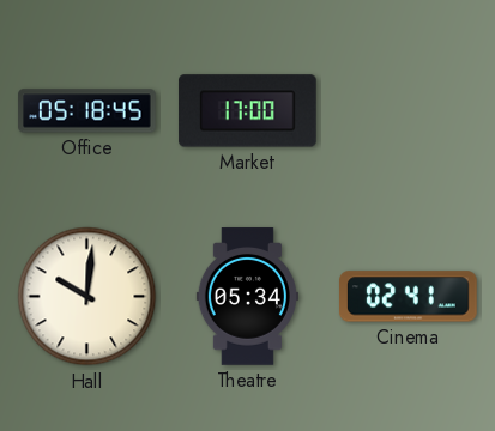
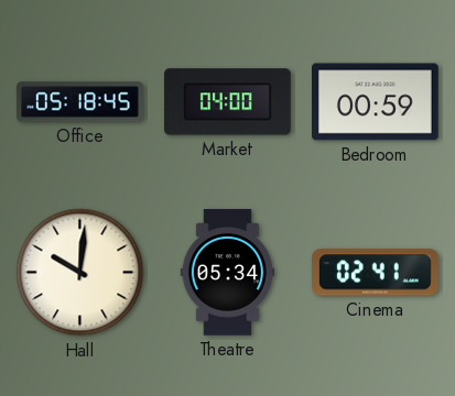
Market: 17:00 -> 04:00 (228, 102)
Bedroom: none -> 00:59 (376, 102)
